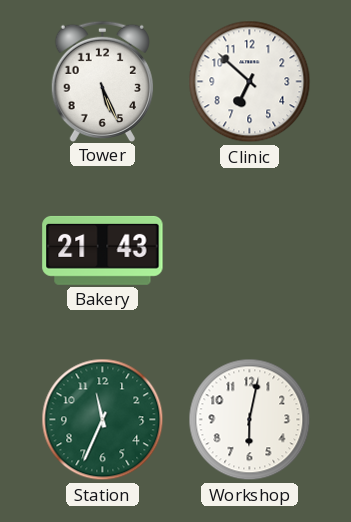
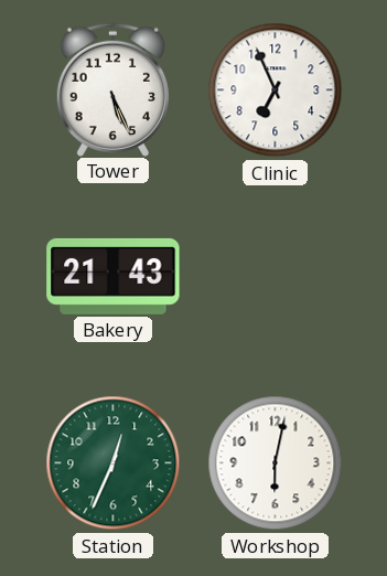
Clinic: 6:52 -> 6:56 (276, 90)
Station: 11:34 -> 12:34 (114, 463)
